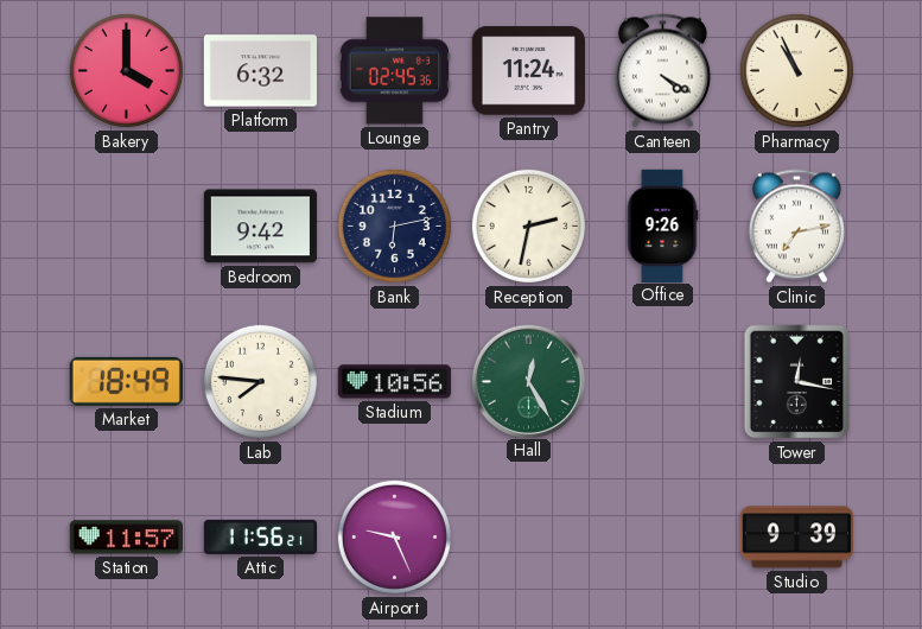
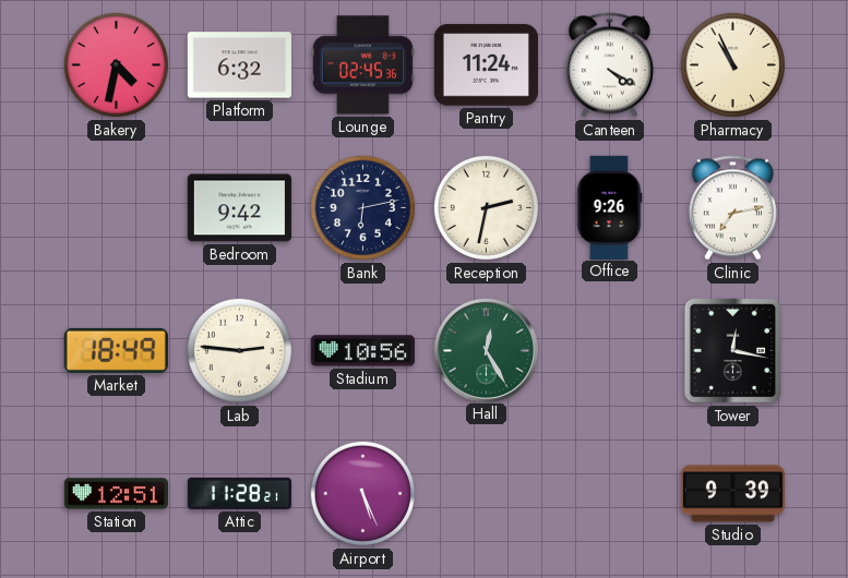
Bakery: 4:00 -> 4:32 (116, 64)
Lab: 7:46 -> 2:46 (239, 350)
Station: 11:57 -> 12:51 (116, 494)
Attic: 11:56 -> 11:28 (239, 493)
Airport: 9:26 -> 5:26 (362, 493)
